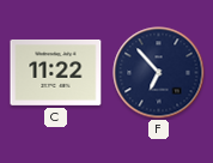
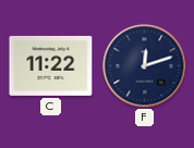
F: 6:53 -> 12:12 (145, 66)
